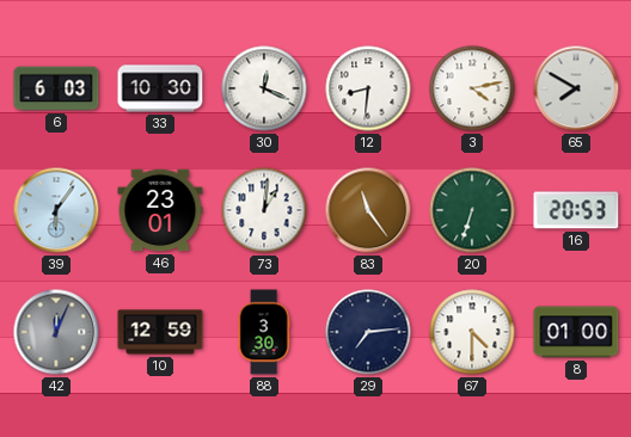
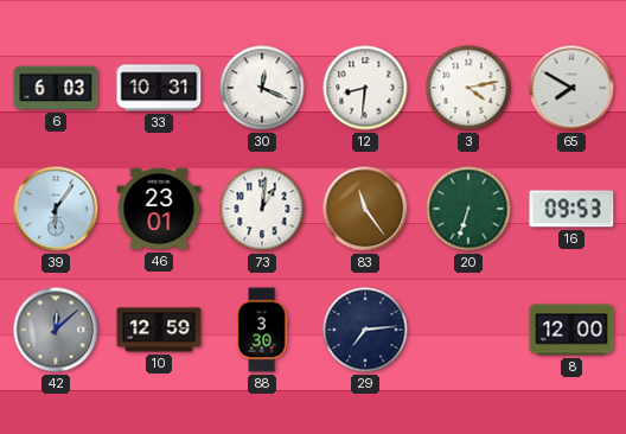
33: 10:30 -> 10:31 (159, 88)
16: 20:53 -> 09:53 (571, 209)
42: 12:04 -> 12:08 (56, 330)
67: 4:30 -> none (472, 332)
8: 01:00 -> 12:00 (571, 330)
